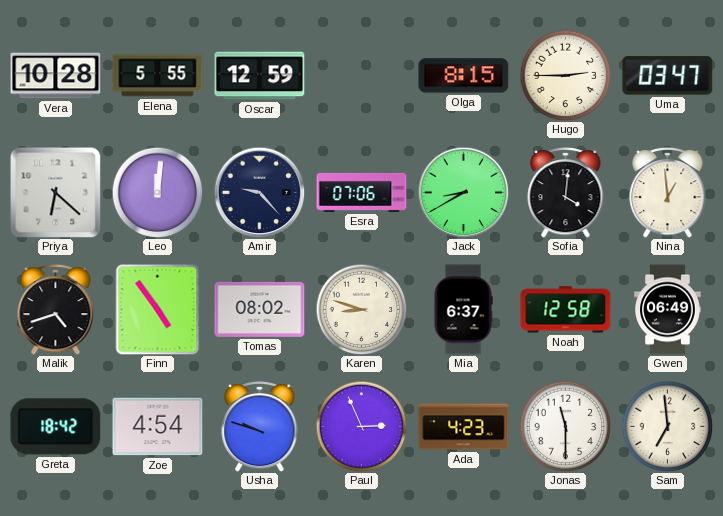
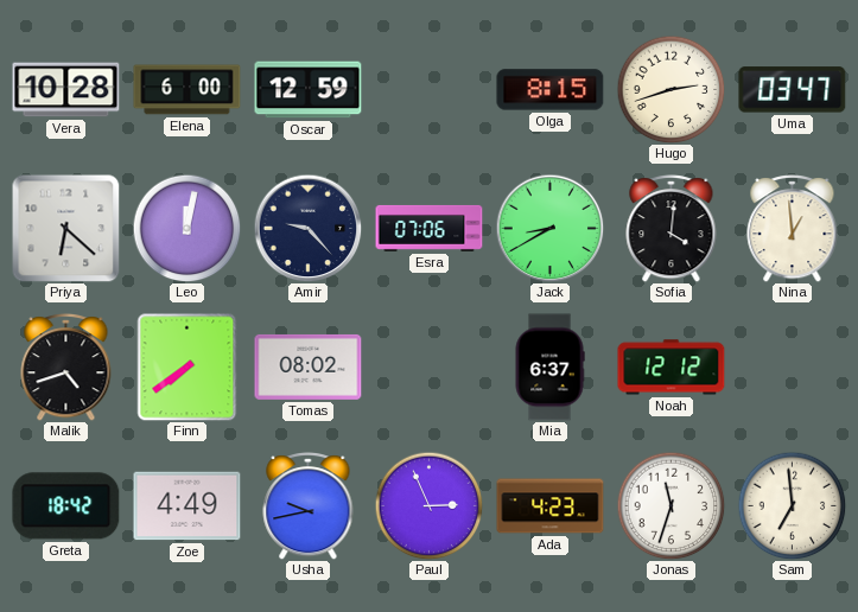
Elena: 5:55 -> 6:00 (188, 90)
Hugo: 2:45 -> 2:42 (670, 89)
Leo: 12:01 -> 12:02 (186, 228)
Finn: 4:54 -> 7:39 (188, 368)
Karen: 8:48 -> none (361, 309)
Noah: 12:58 -> 12:12 (672, 368)
Gwen: 06:49 -> none (668, 310)
Zoe: 4:54 -> 4:49 (188, 506)
Usha: 9:48 -> 9:43 (309, 506)
Jonas: 11:30 -> 11:33 (670, 505)
